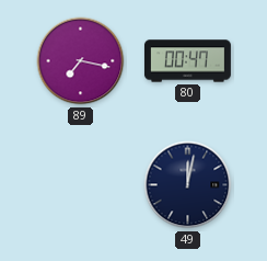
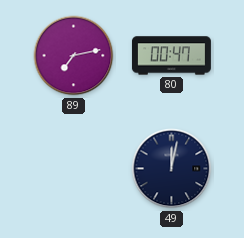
89: 7:17 -> 7:13 (74, 56)
